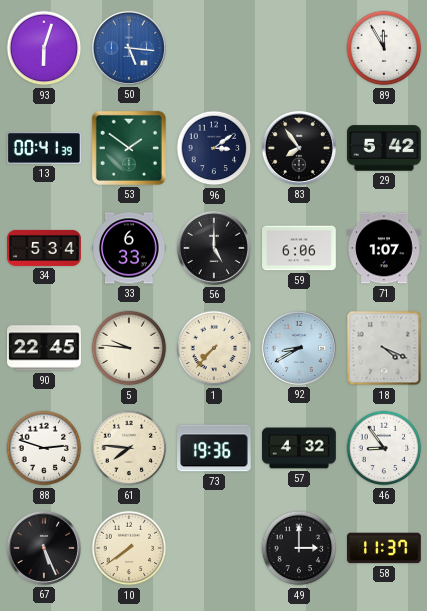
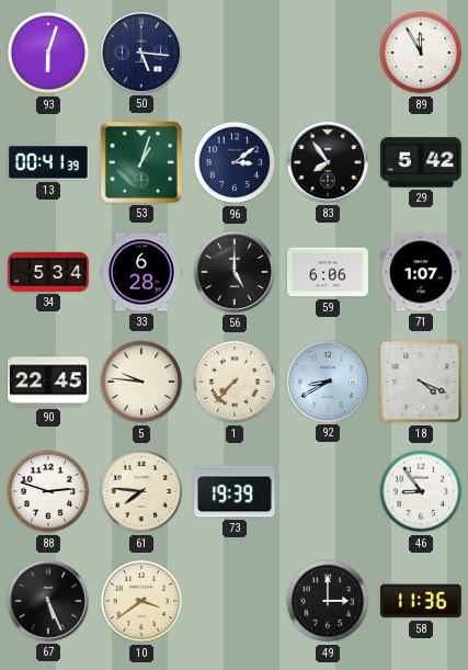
50 dial: blue -> navy (141, 53)
53: 1:51 -> 1:03 (141, 162)
33: 6:33 -> 6:28 (141, 272)
73: 19:36 -> 19:39 (236, 491)
57: 4:32 -> none (299, 448)
10: 7:39 -> 3:39 (141, 601)
58: 11:37 -> 11:36 (422, 601)
